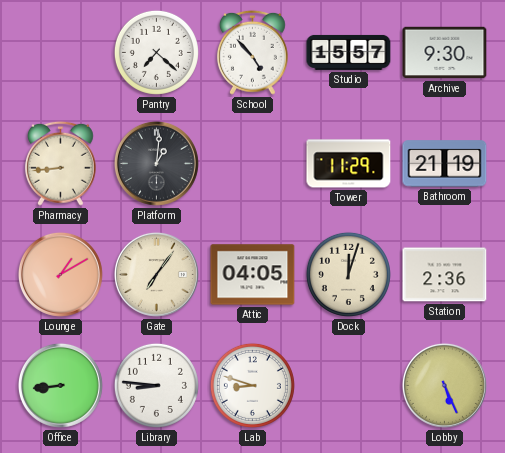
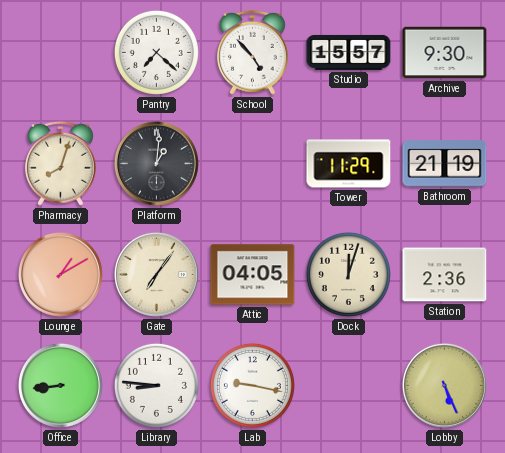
Pharmacy: 8:44 -> 8:03 (60, 163)
Lab: 8:48 -> 9:17 (252, 385)
